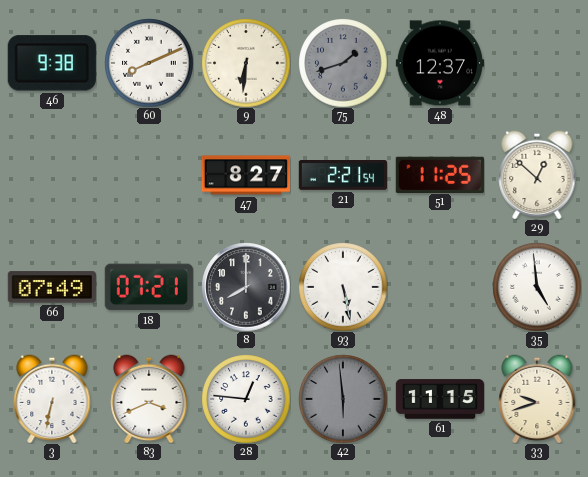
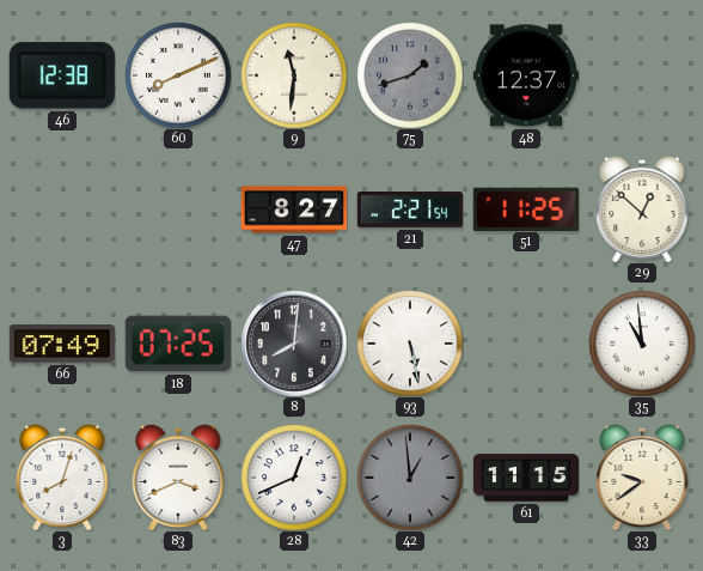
46: 9:38 -> 12:38 (62, 75)
9: 6:31 -> 11:31 (294, 75)
18: 07:21 -> 07:25 (178, 344)
8: 8:00 -> 8:01 (294, 344)
35: 4:59 -> 10:59 (642, 344)
3: 6:32 -> 8:03 (62, 478)
28: 12:46 -> 12:41 (294, 478)
42: 5:59 -> 12:59 (410, 478)
33: 9:42 -> 9:39 (642, 478)
